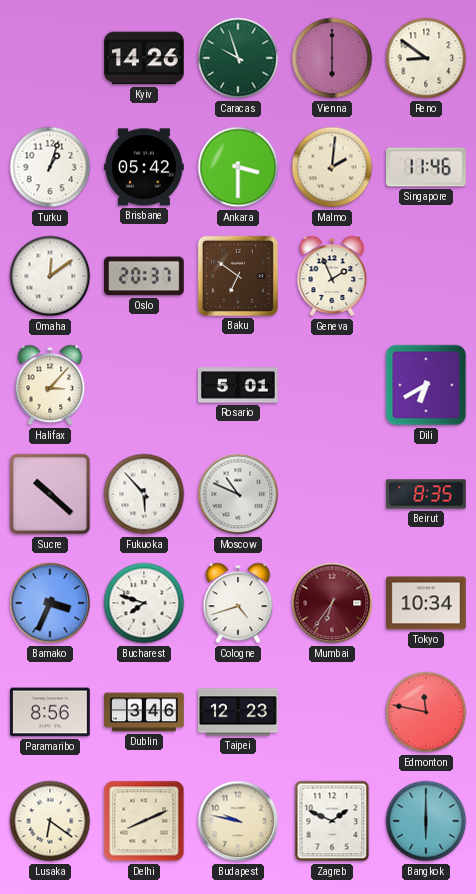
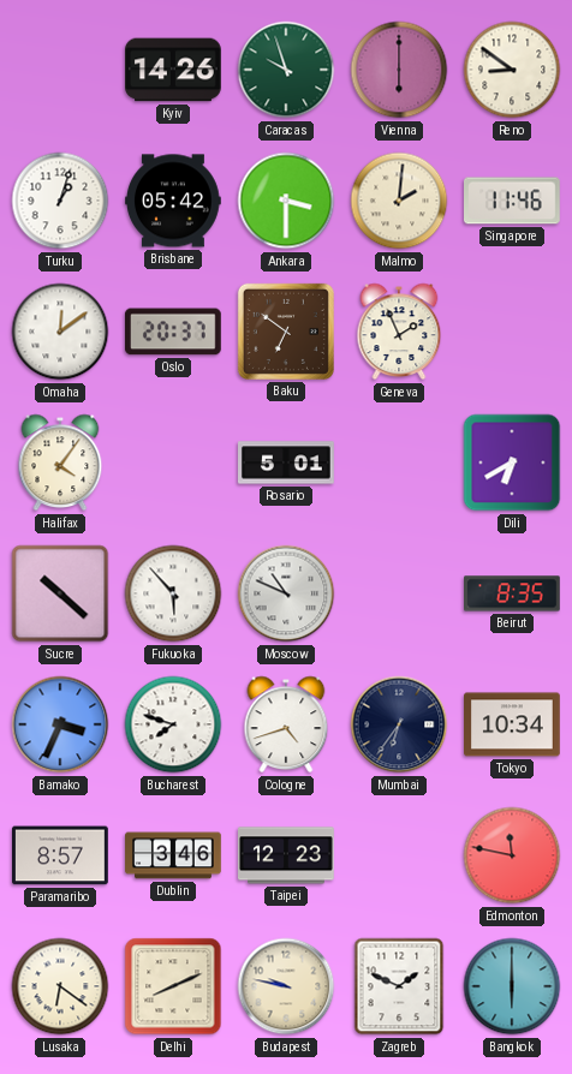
Halifax: 3:07 -> 4:06 (60, 463)
Mumbai dial: burgundy -> navy (399, 724)
Paramaribo: 8:56 -> 8:57 (61, 855)
